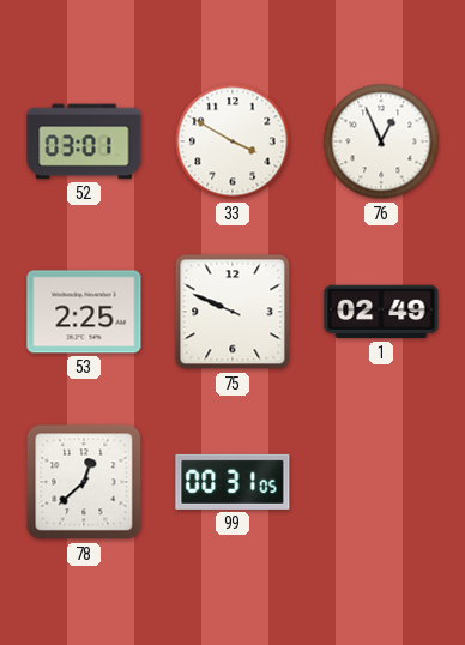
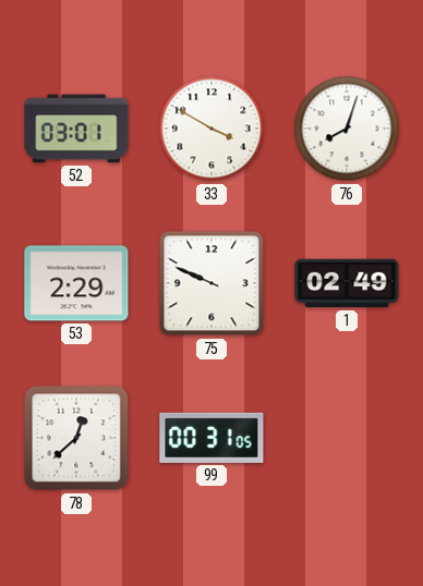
76: 12:56 -> 8:03 (347, 129)
53: 2:25 -> 2:29 (76, 283)
